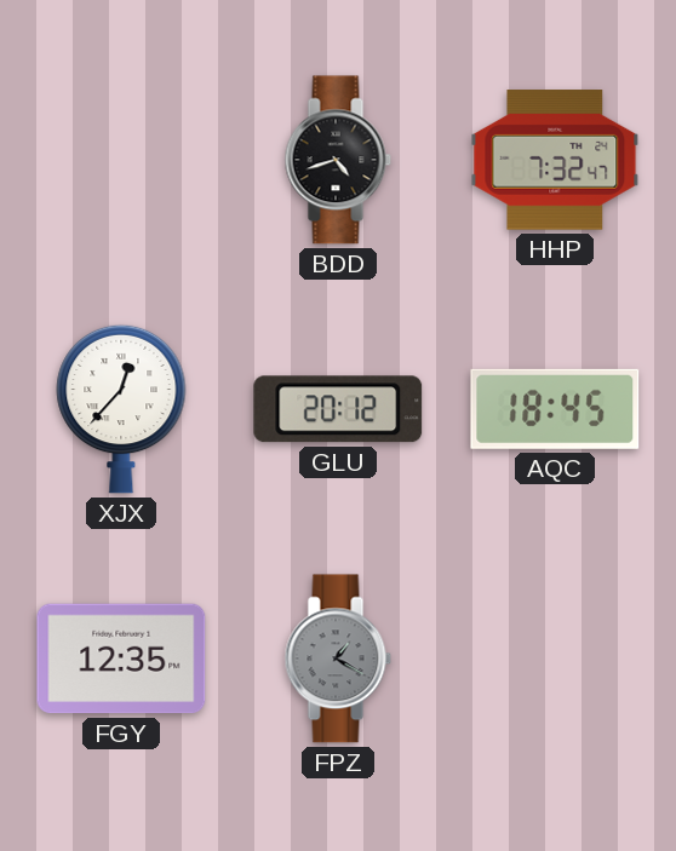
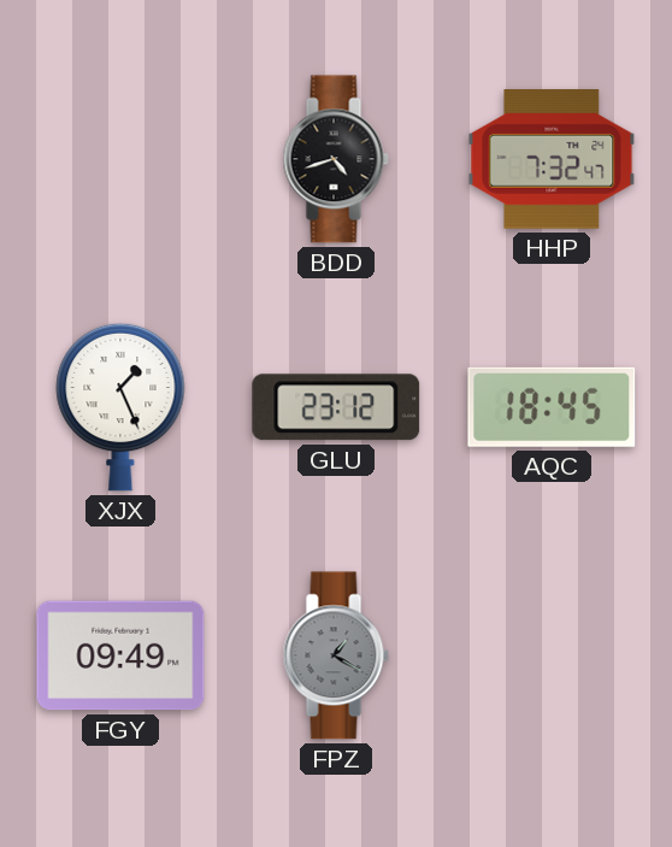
XJX: 12:37 -> 1:26 (120, 407)
GLU: 20:12 -> 23:12 (336, 407)
FGY: 12:35 -> 09:49 (120, 655)
